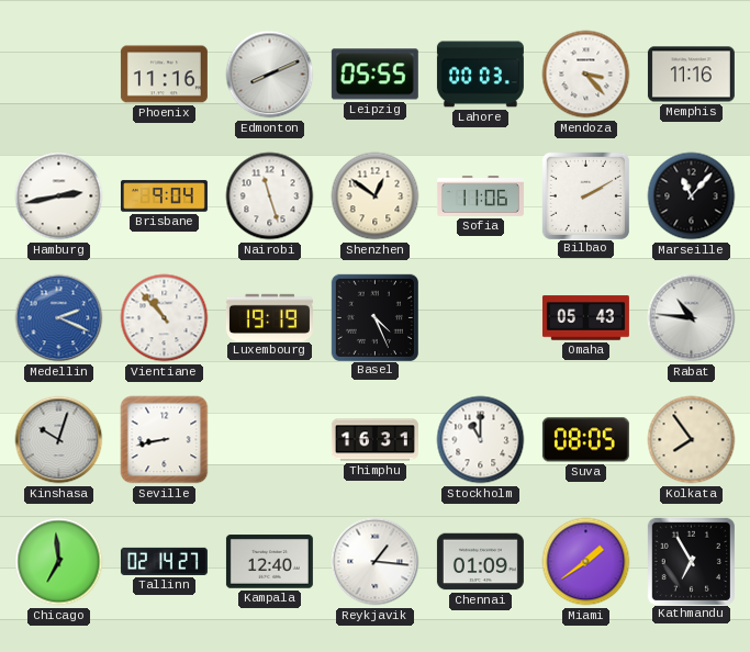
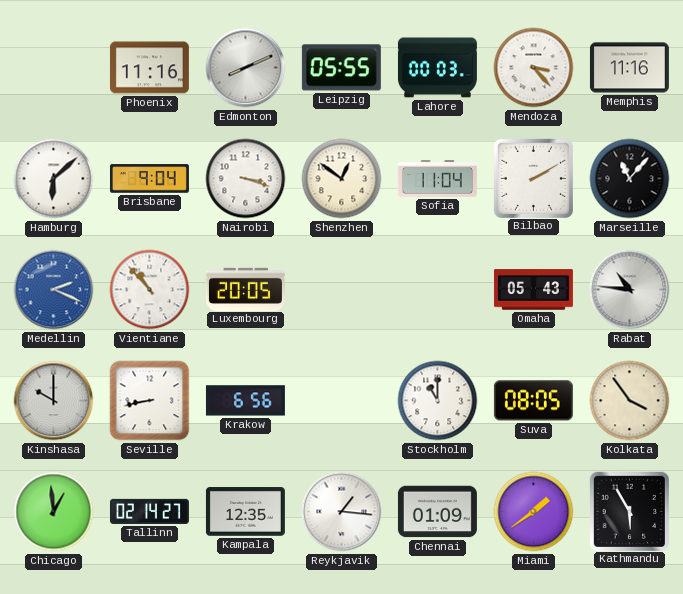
Hamburg: 2:43 -> 6:08 (54, 179)
Nairobi: 11:27 -> 3:18 (246, 179)
Sofia: 11:06 -> 11:04 (437, 179)
Luxembourg: 19:19 -> 20:05 (245, 289)
Basel: 4:26 -> none (374, 317)
Kinshasa: 10:03 -> 10:00 (54, 401)
Krakow: none -> 6:56 (245, 401)
Thimphu: 16:31 -> none (374, 440)
Kolkata: 7:54 -> 3:54 (630, 401)
Chicago: 6:59 -> 12:59 (54, 512)
Kampala: 12:40 -> 12:35 (245, 512)
Kathmandu: 6:55 -> 5:55 (629, 511)
